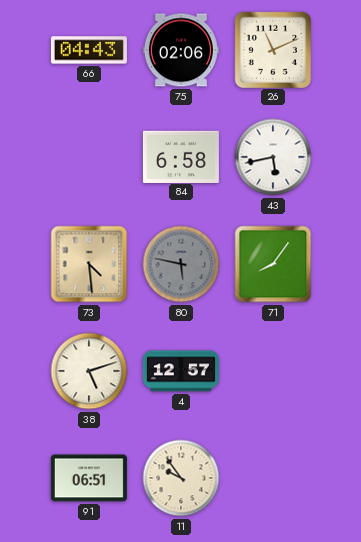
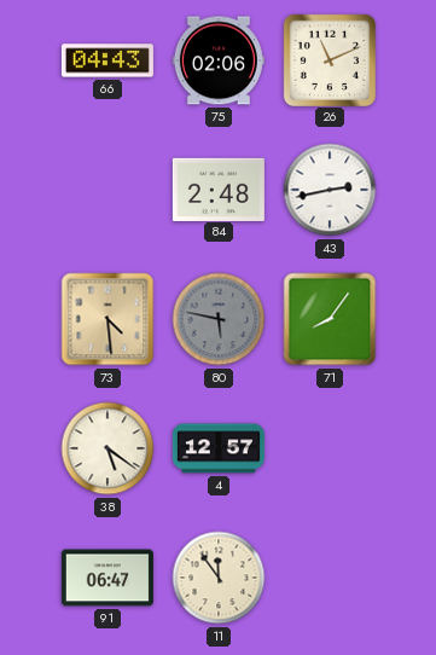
84: 6:58 -> 2:48 (219, 189)
43: 5:43 -> 2:43 (330, 190)
38: 5:12 -> 5:21 (107, 448)
91: 06:51 -> 06:47 (107, 578)
11: 9:54 -> 11:54 (219, 578)
